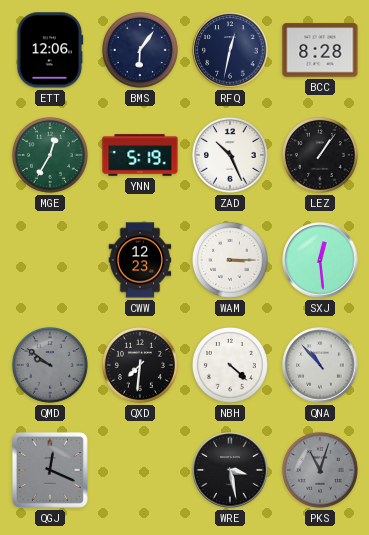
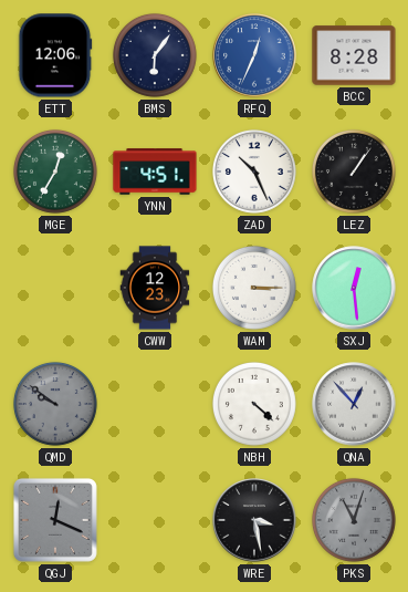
RFQ: 12:32 -> 12:34 (254, 55)
RFQ dial: navy -> blue (254, 55)
YNN: 5:19 -> 4:51 (155, 172)
QXD: 7:31 -> none (140, 365)
QNA: 10:53 -> 12:53 (354, 404)
